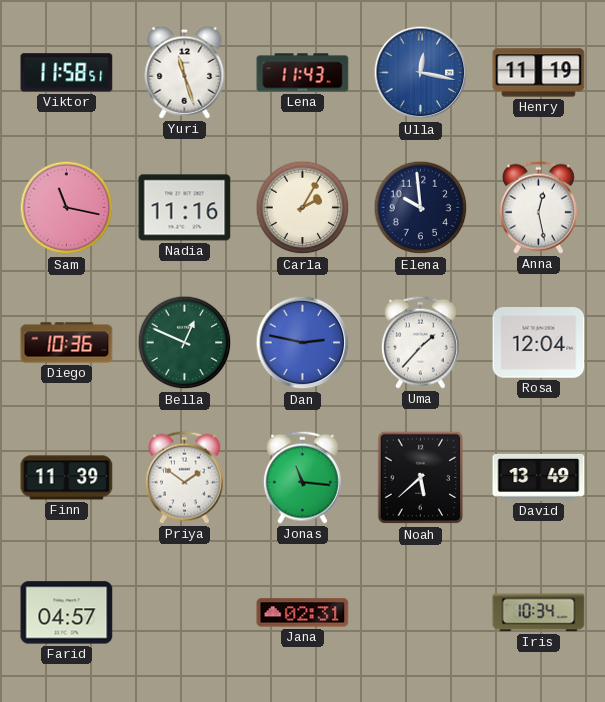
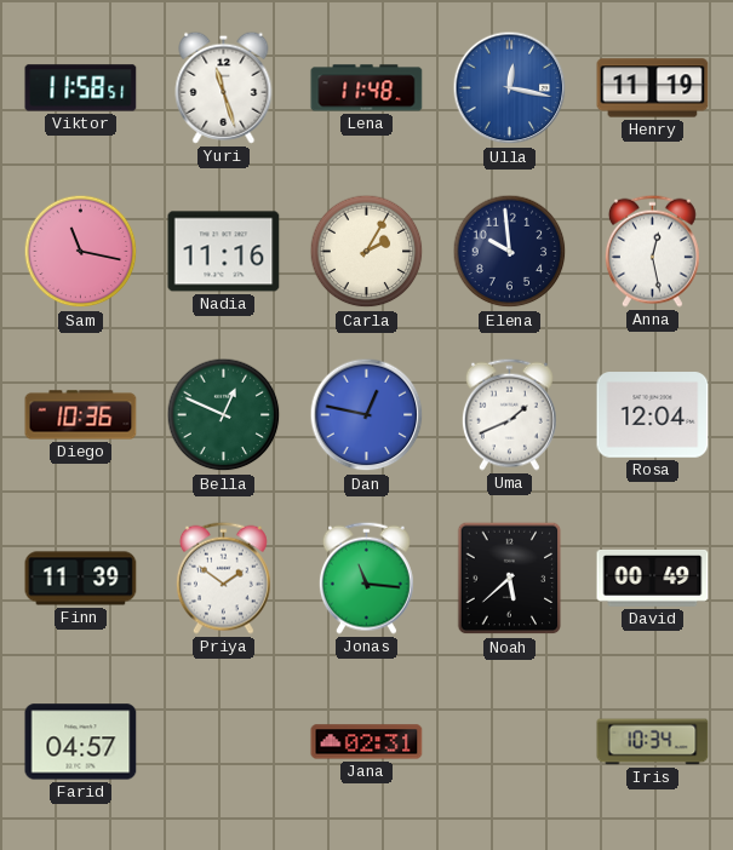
Lena: 11:43 -> 11:48 (367, 88)
Dan: 2:47 -> 12:47 (367, 415)
Uma: 1:37 -> 1:41 (509, 414)
David: 13:49 -> 00:49 (653, 578)
